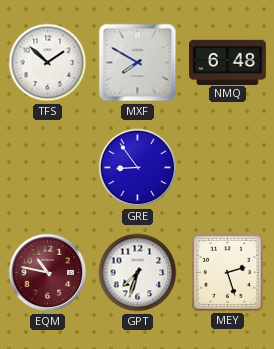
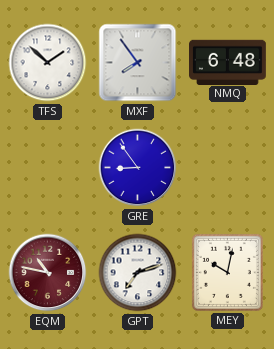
MXF: 7:50 -> 7:54 (138, 63)
GPT: 7:33 -> 7:12 (138, 273)
MEY: 2:27 -> 10:02 (227, 272)
